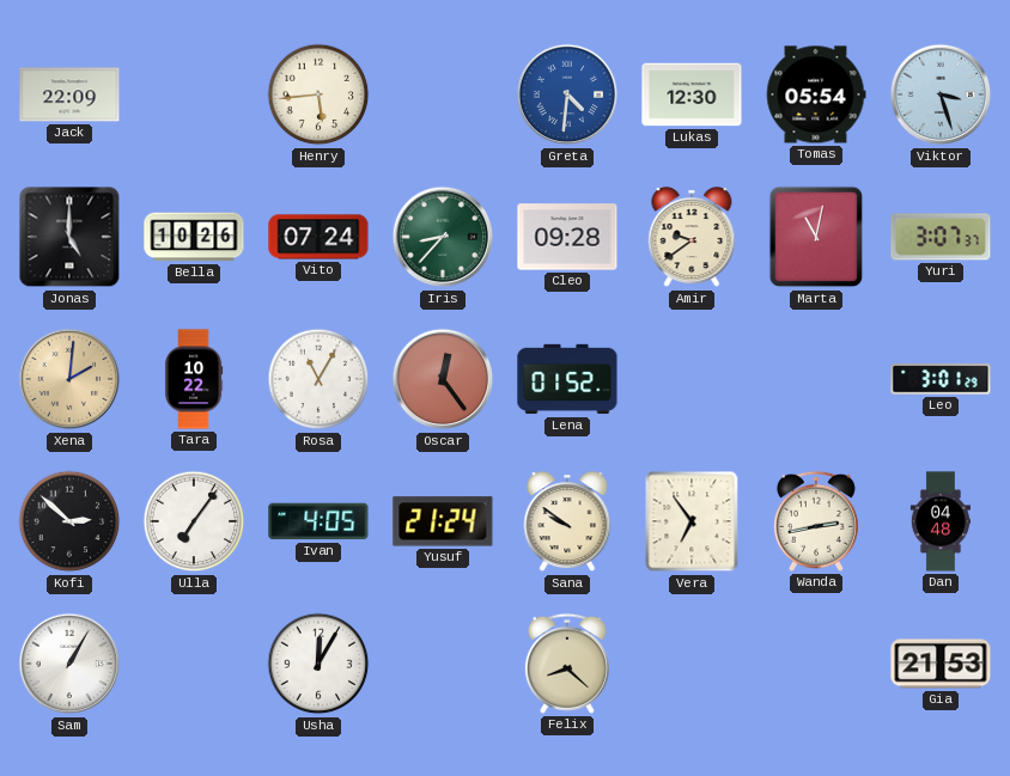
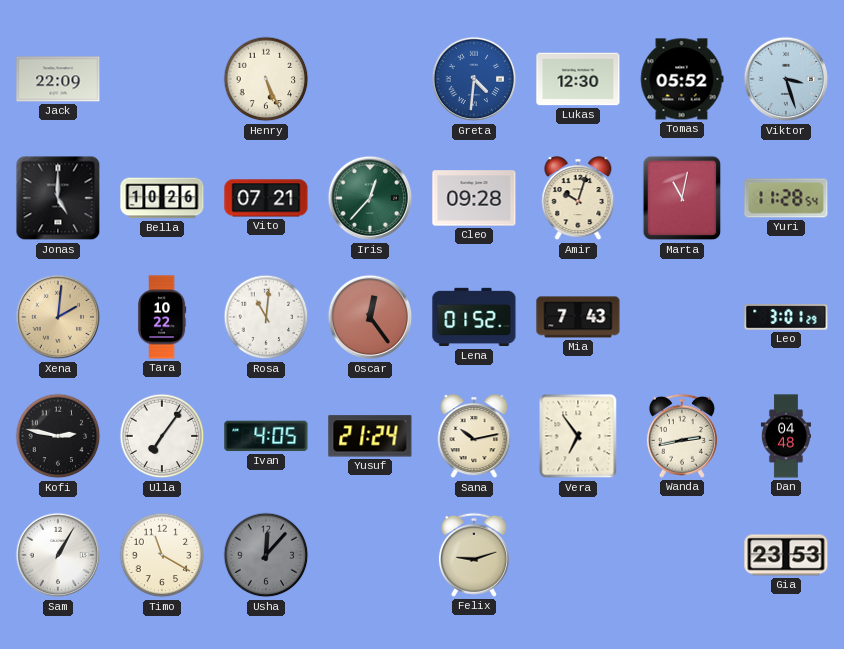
Henry: 5:44 -> 5:26 (266, 79)
Tomas: 05:54 -> 05:52 (682, 79)
Vito: 07:24 -> 07:21 (266, 198)
Iris: 8:37 -> 12:37 (370, 198)
Amir: 9:39 -> 10:03 (578, 199)
Yuri: 3:07 -> 11:28 (786, 198)
Rosa: 11:05 -> 11:01 (266, 317)
Mia: none -> 7:43 (578, 317)
Kofi: 2:52 -> 2:47 (58, 436)
Sana: 9:51 -> 10:13 (474, 437)
Timo: none -> 11:20 (162, 555)
Usha: 12:05 -> 12:07 (266, 555)
Usha dial: white -> grey (266, 555)
Felix: 8:22 -> 9:12 (474, 555)
Gia: 21:53 -> 23:53 (786, 555)
